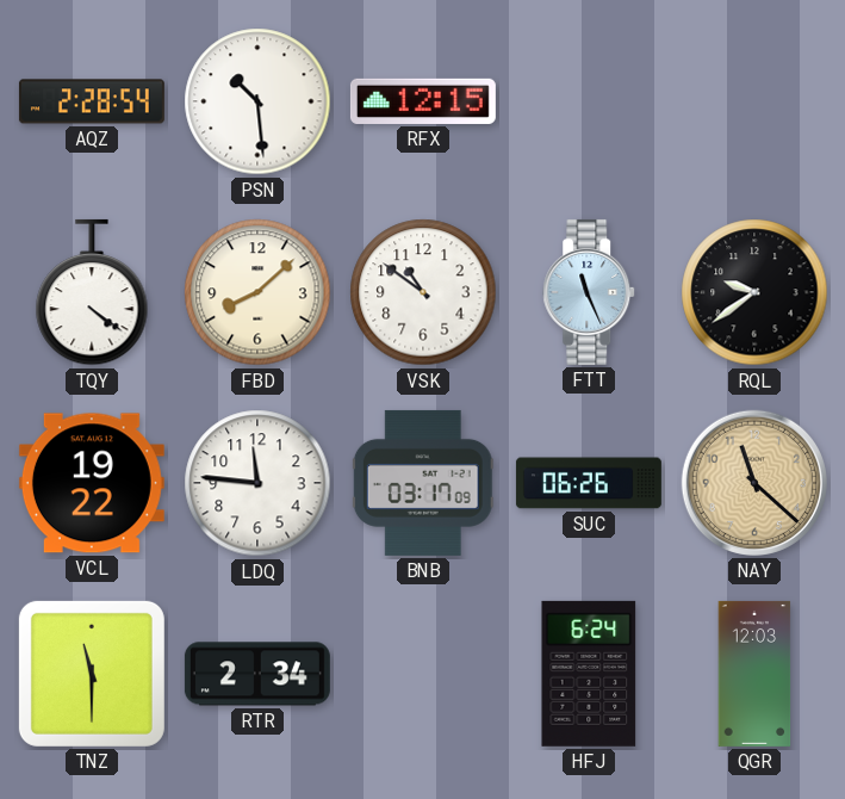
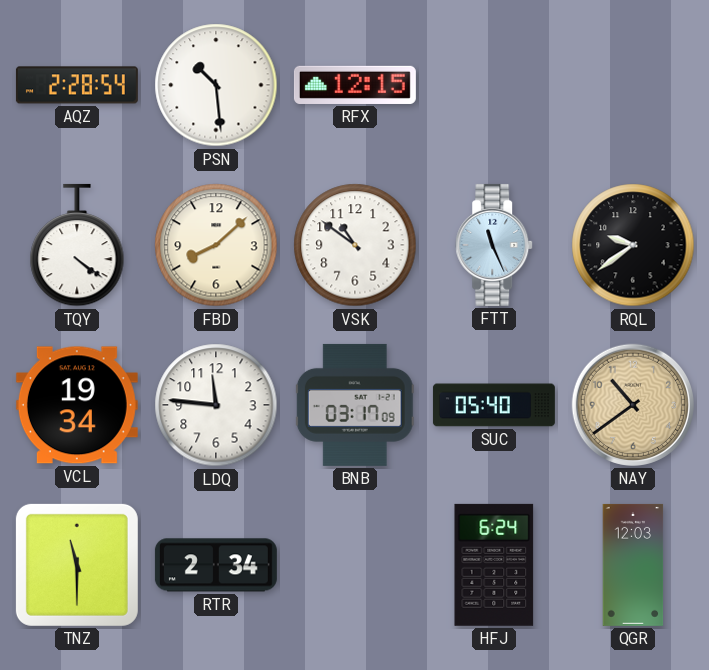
VCL: 19:22 -> 19:34 (77, 405)
SUC: 06:26 -> 05:40 (494, 405)
NAY: 11:22 -> 10:39 (633, 405)
